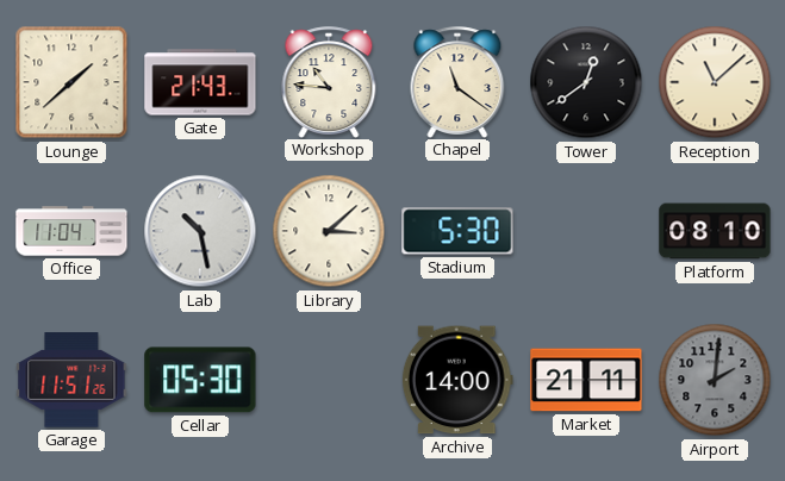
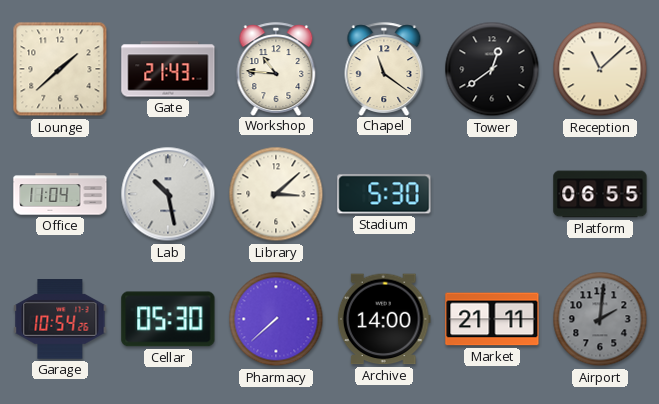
Platform: 08:10 -> 06:55 (600, 194)
Garage: 11:51 -> 10:54 (60, 319)
Pharmacy: none -> 7:38 (276, 319)
